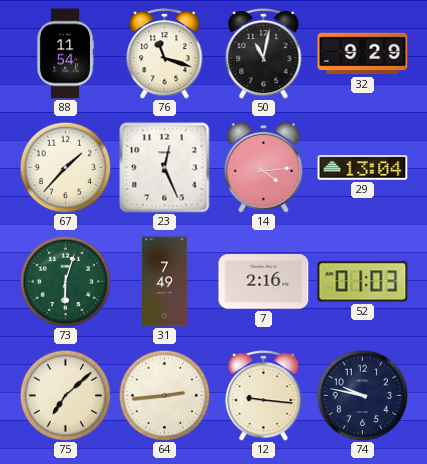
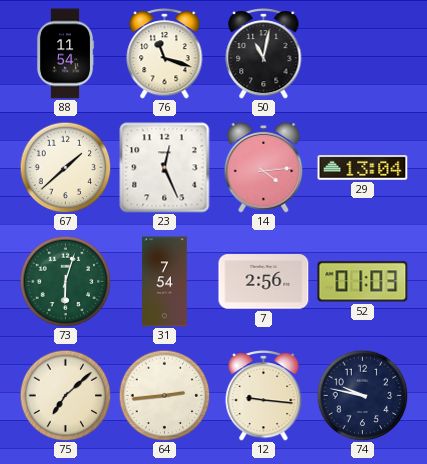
32: 9:29 -> none (363, 54)
67: 1:37 -> 1:38 (65, 167)
31: 7:49 -> 7:54 (165, 282)
7: 2:16 -> 2:56 (264, 282)
